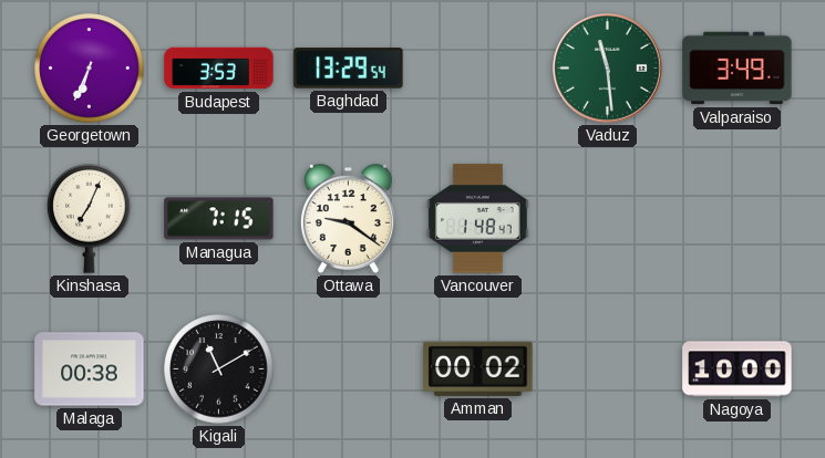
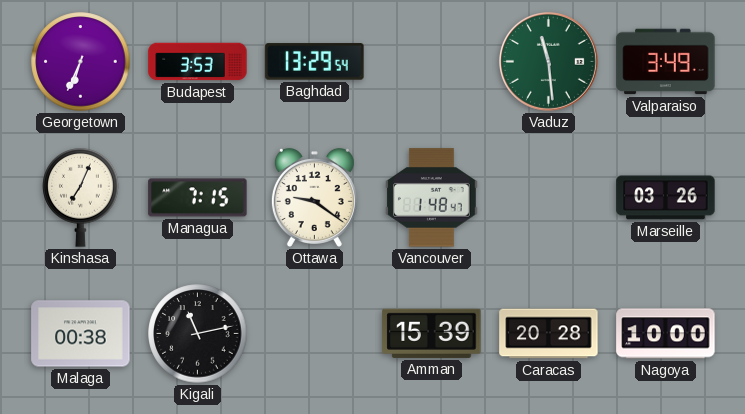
Marseille: none -> 03:26 (666, 198)
Kigali: 11:10 -> 11:13 (198, 334)
Amman: 00:02 -> 15:39 (432, 333)
Caracas: none -> 20:28 (549, 334)
